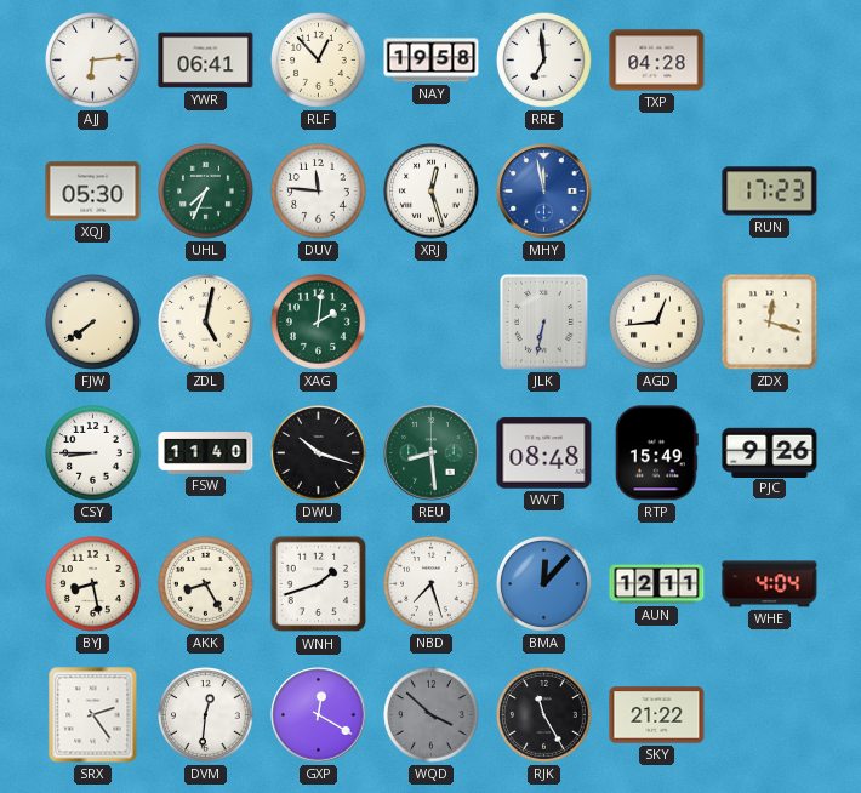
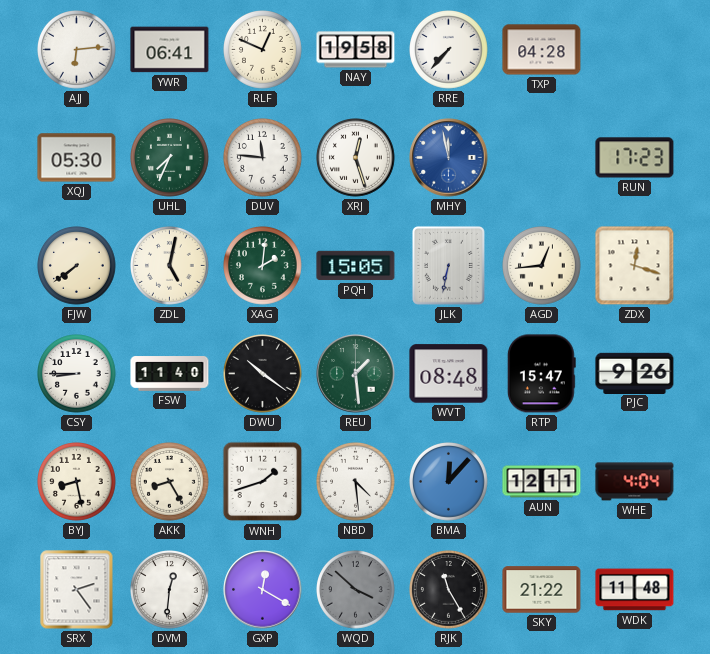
RLF: 12:53 -> 12:49 (263, 50)
RRE: 6:59 -> 7:37 (449, 50)
PQH: none -> 15:05 (356, 266)
DWU: 10:18 -> 10:21 (263, 374)
REU: 8:29 -> 1:29 (356, 374)
RTP: 15:49 -> 15:47 (541, 374)
NBD: 7:27 -> 4:29 (356, 482)
WDK: none -> 11:48 (635, 590)
